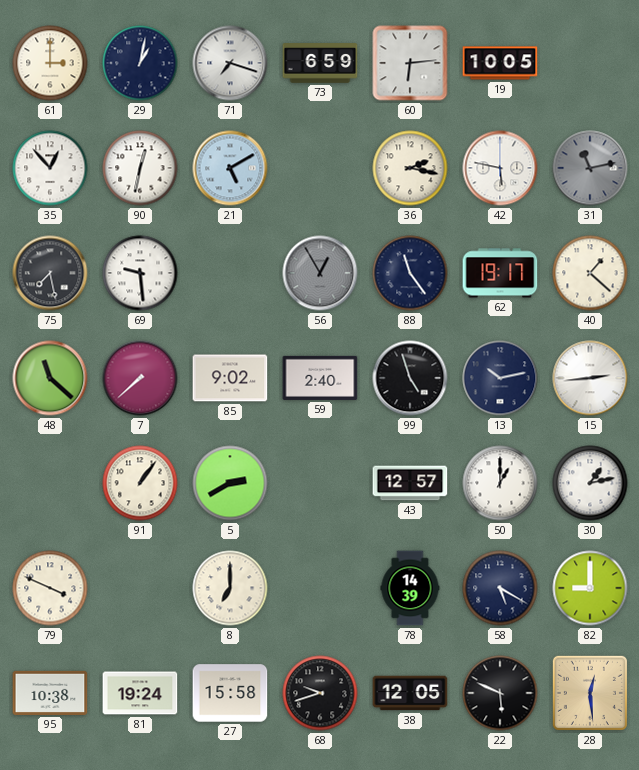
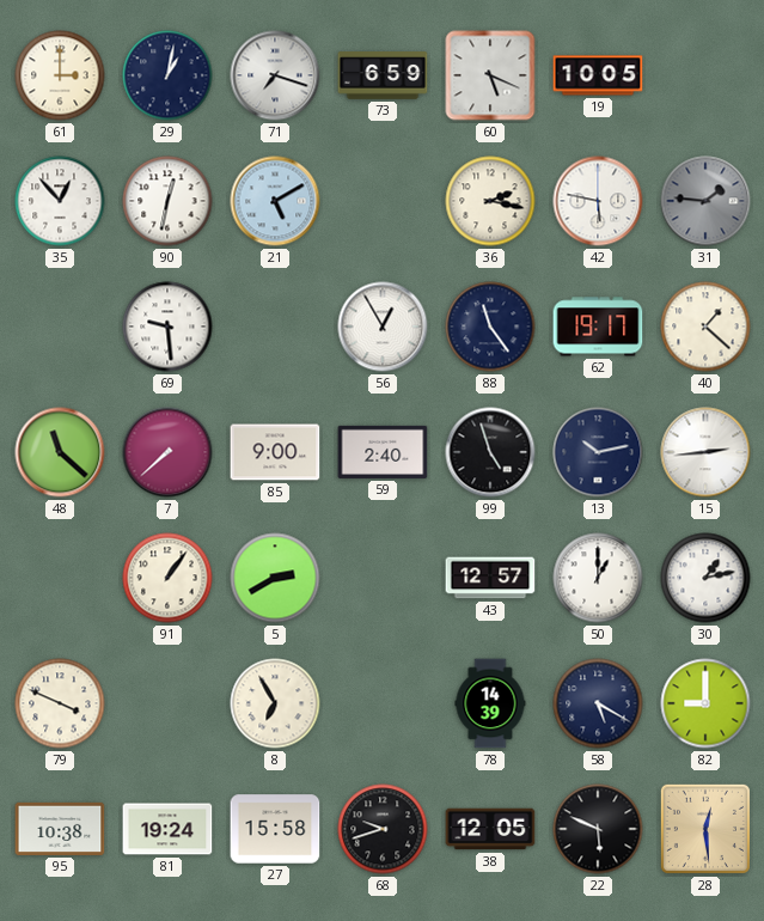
60: 6:14 -> 5:19 (490, 75)
31: 11:13 -> 1:46 (705, 201)
75: 7:28 -> none (50, 273)
56 dial: grey -> white (383, 327)
85: 9:02 -> 9:00 (275, 452)
8: 7:00 -> 6:55 (275, 703)
